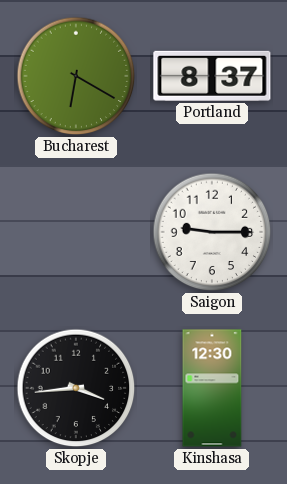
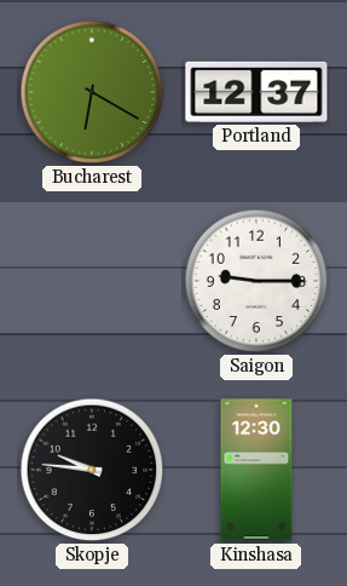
Portland: 8:37 -> 12:37 (256, 92)
Skopje: 3:44 -> 9:46 (92, 470)
